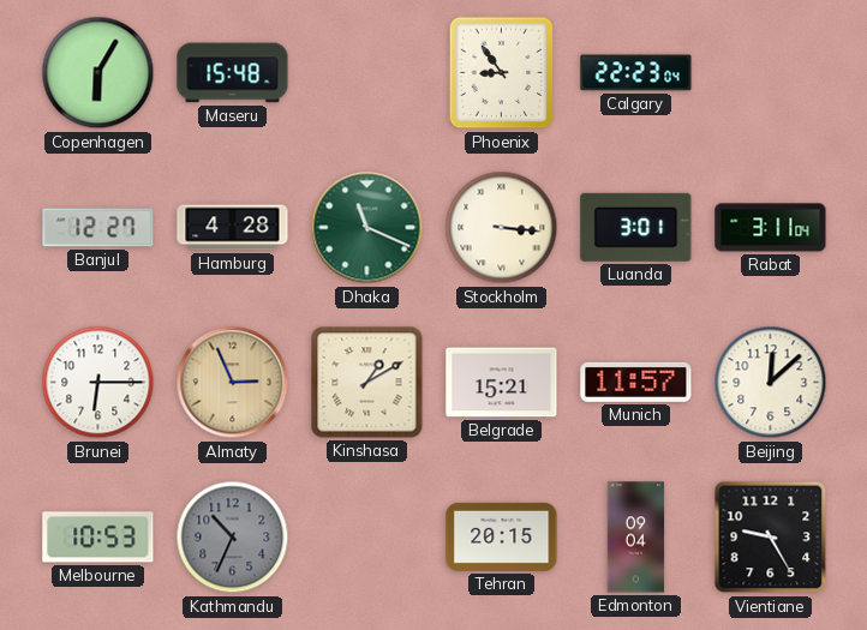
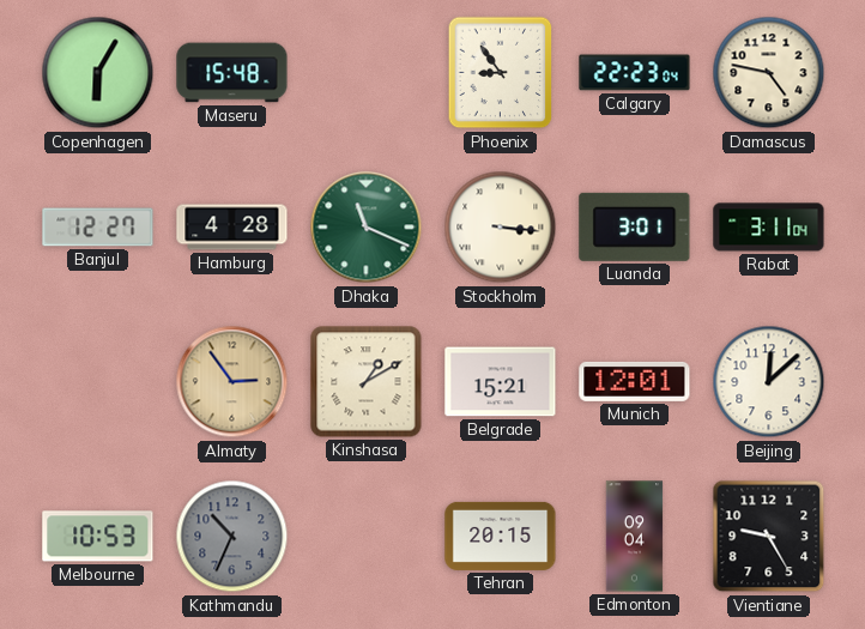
Damascus: none -> 4:47 (769, 73)
Brunei: 6:15 -> none (98, 383)
Almaty: 2:56 -> 2:54 (232, 382)
Munich: 11:57 -> 12:01 (635, 381)
